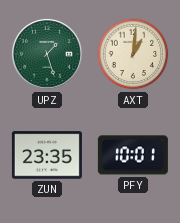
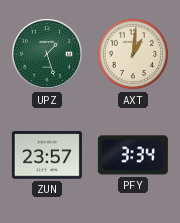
ZUN: 23:35 -> 23:57 (47, 155)
PFY: 10:01 -> 3:34 (133, 155)
